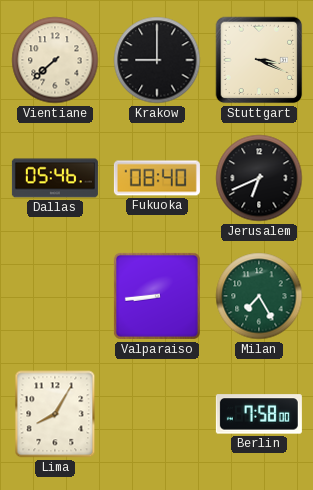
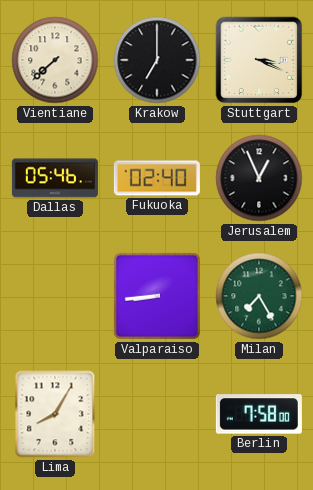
Krakow: 9:00 -> 7:00 (157, 60)
Fukuoka: 08:40 -> 02:40 (157, 178)
Jerusalem: 6:41 -> 12:56 (259, 178)
